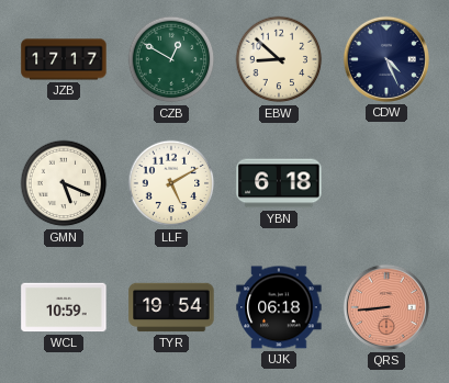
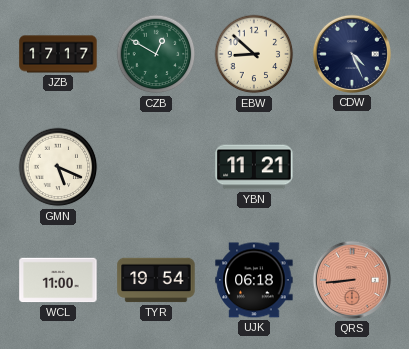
LLF: 5:10 -> none (171, 183)
YBN: 6:18 -> 11:21 (254, 167)
WCL: 10:59 -> 11:00 (58, 280)
